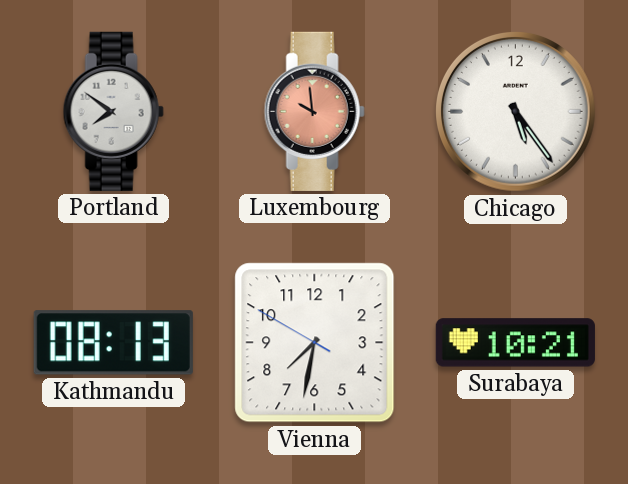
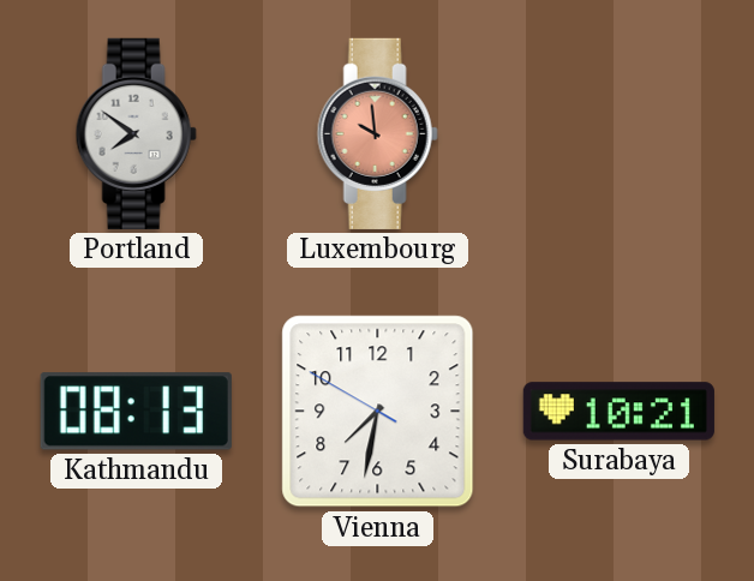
Chicago: 5:24 -> none (516, 112)
